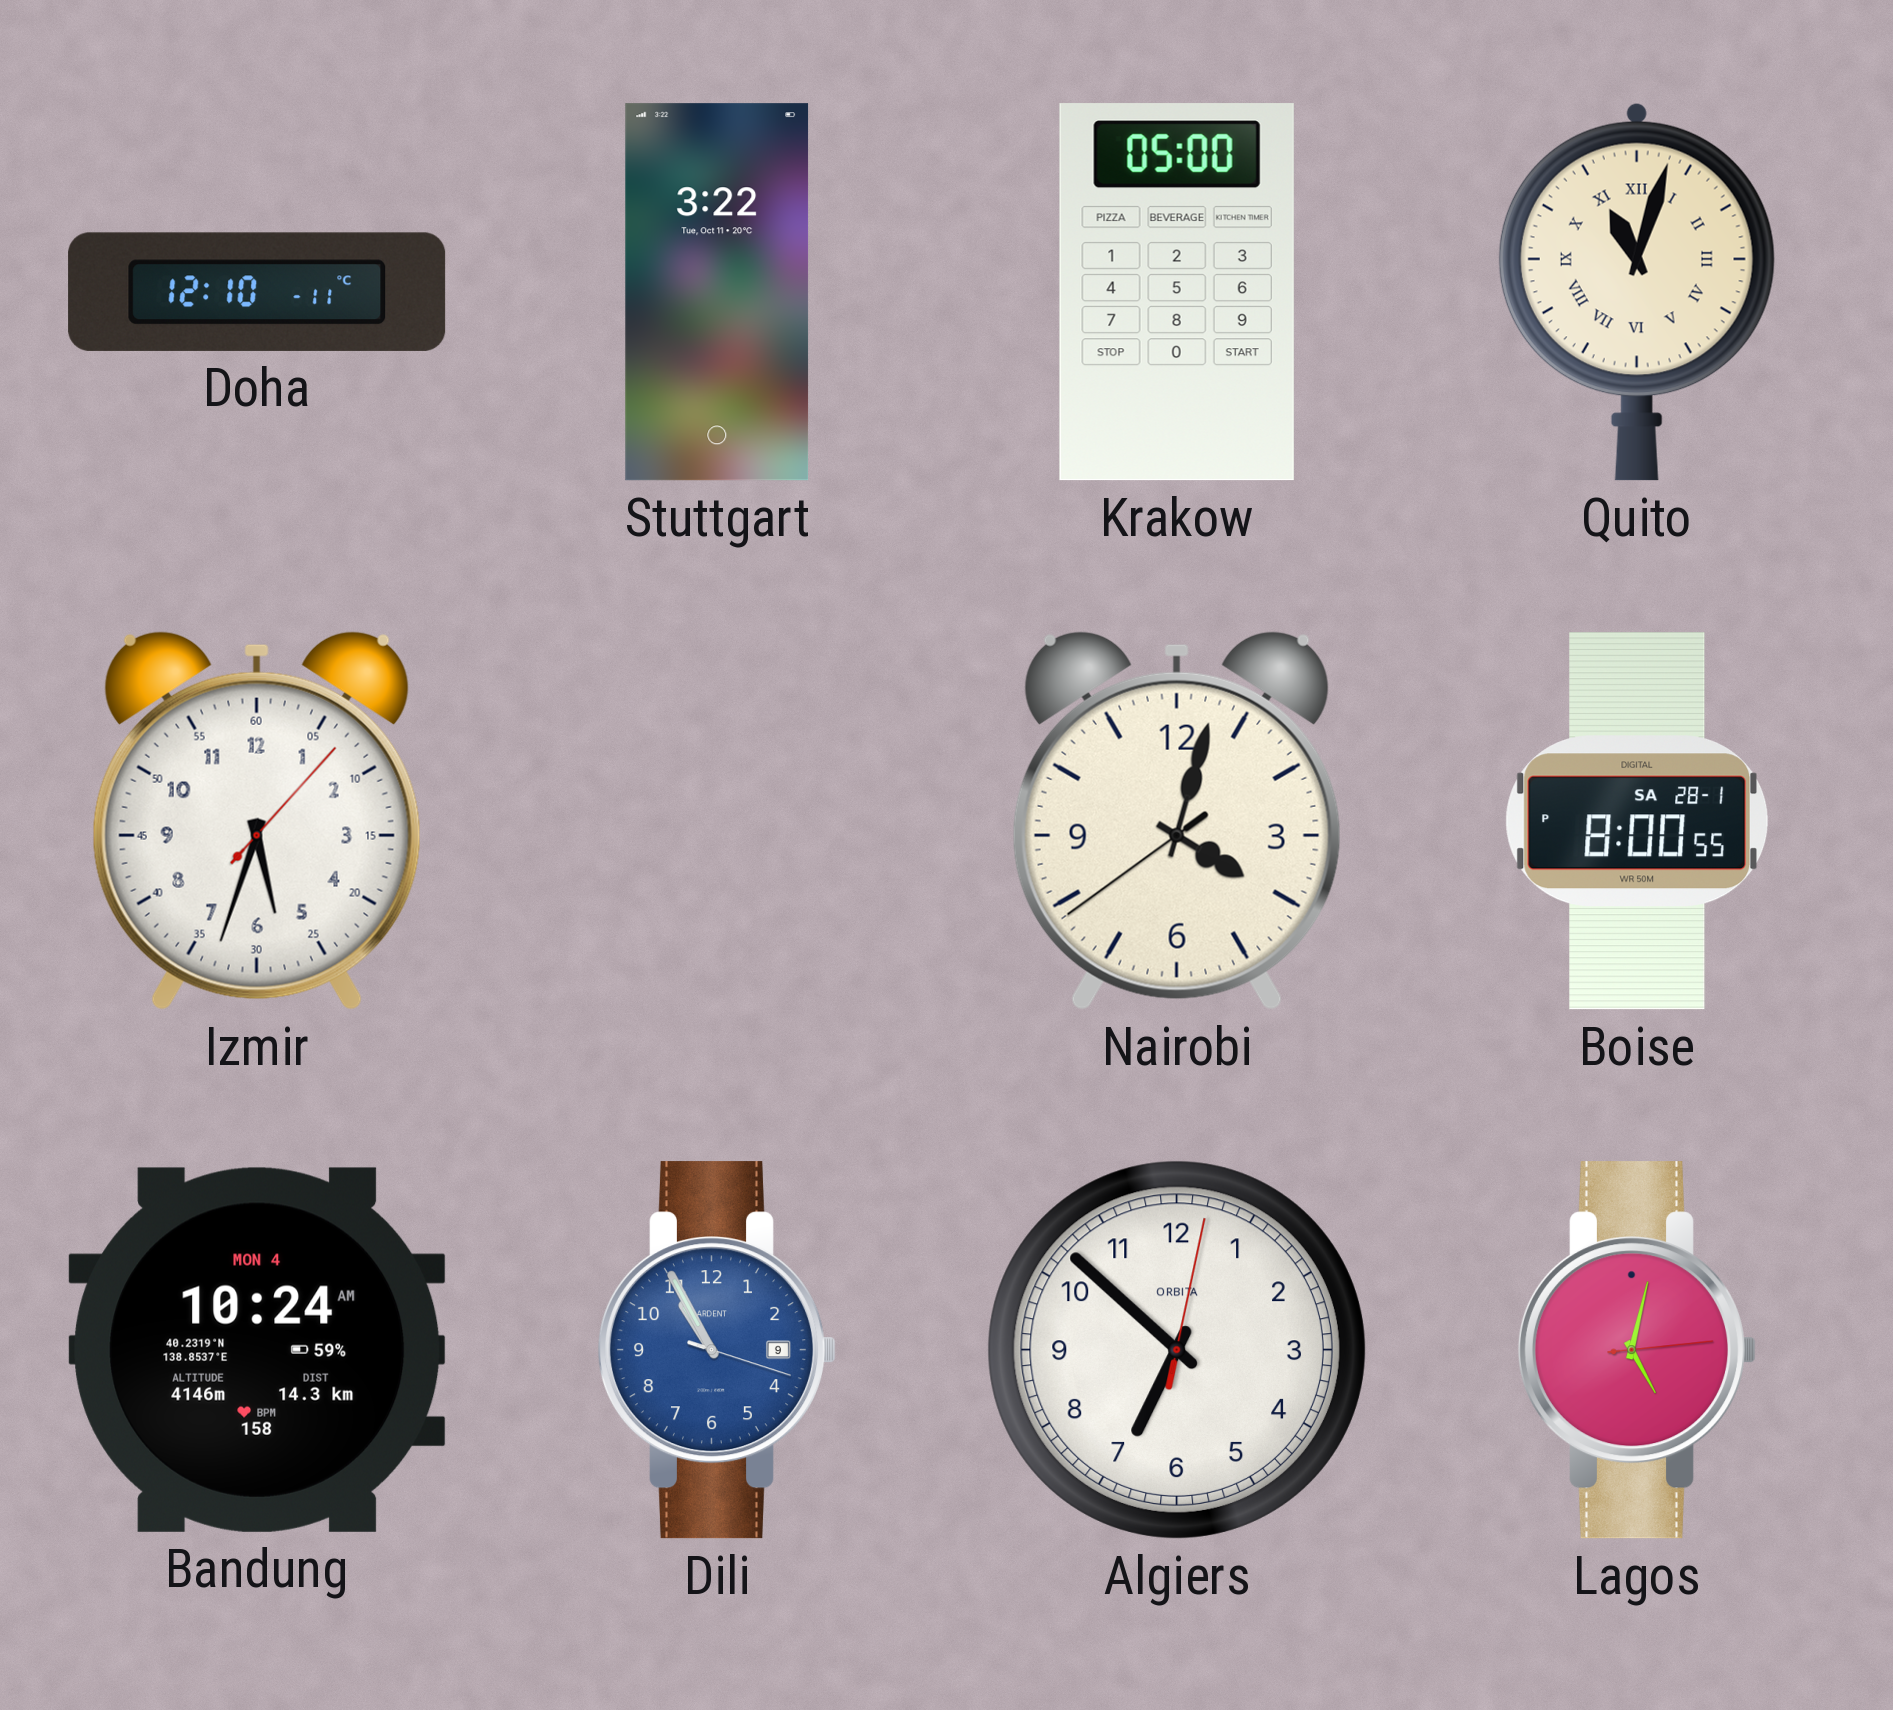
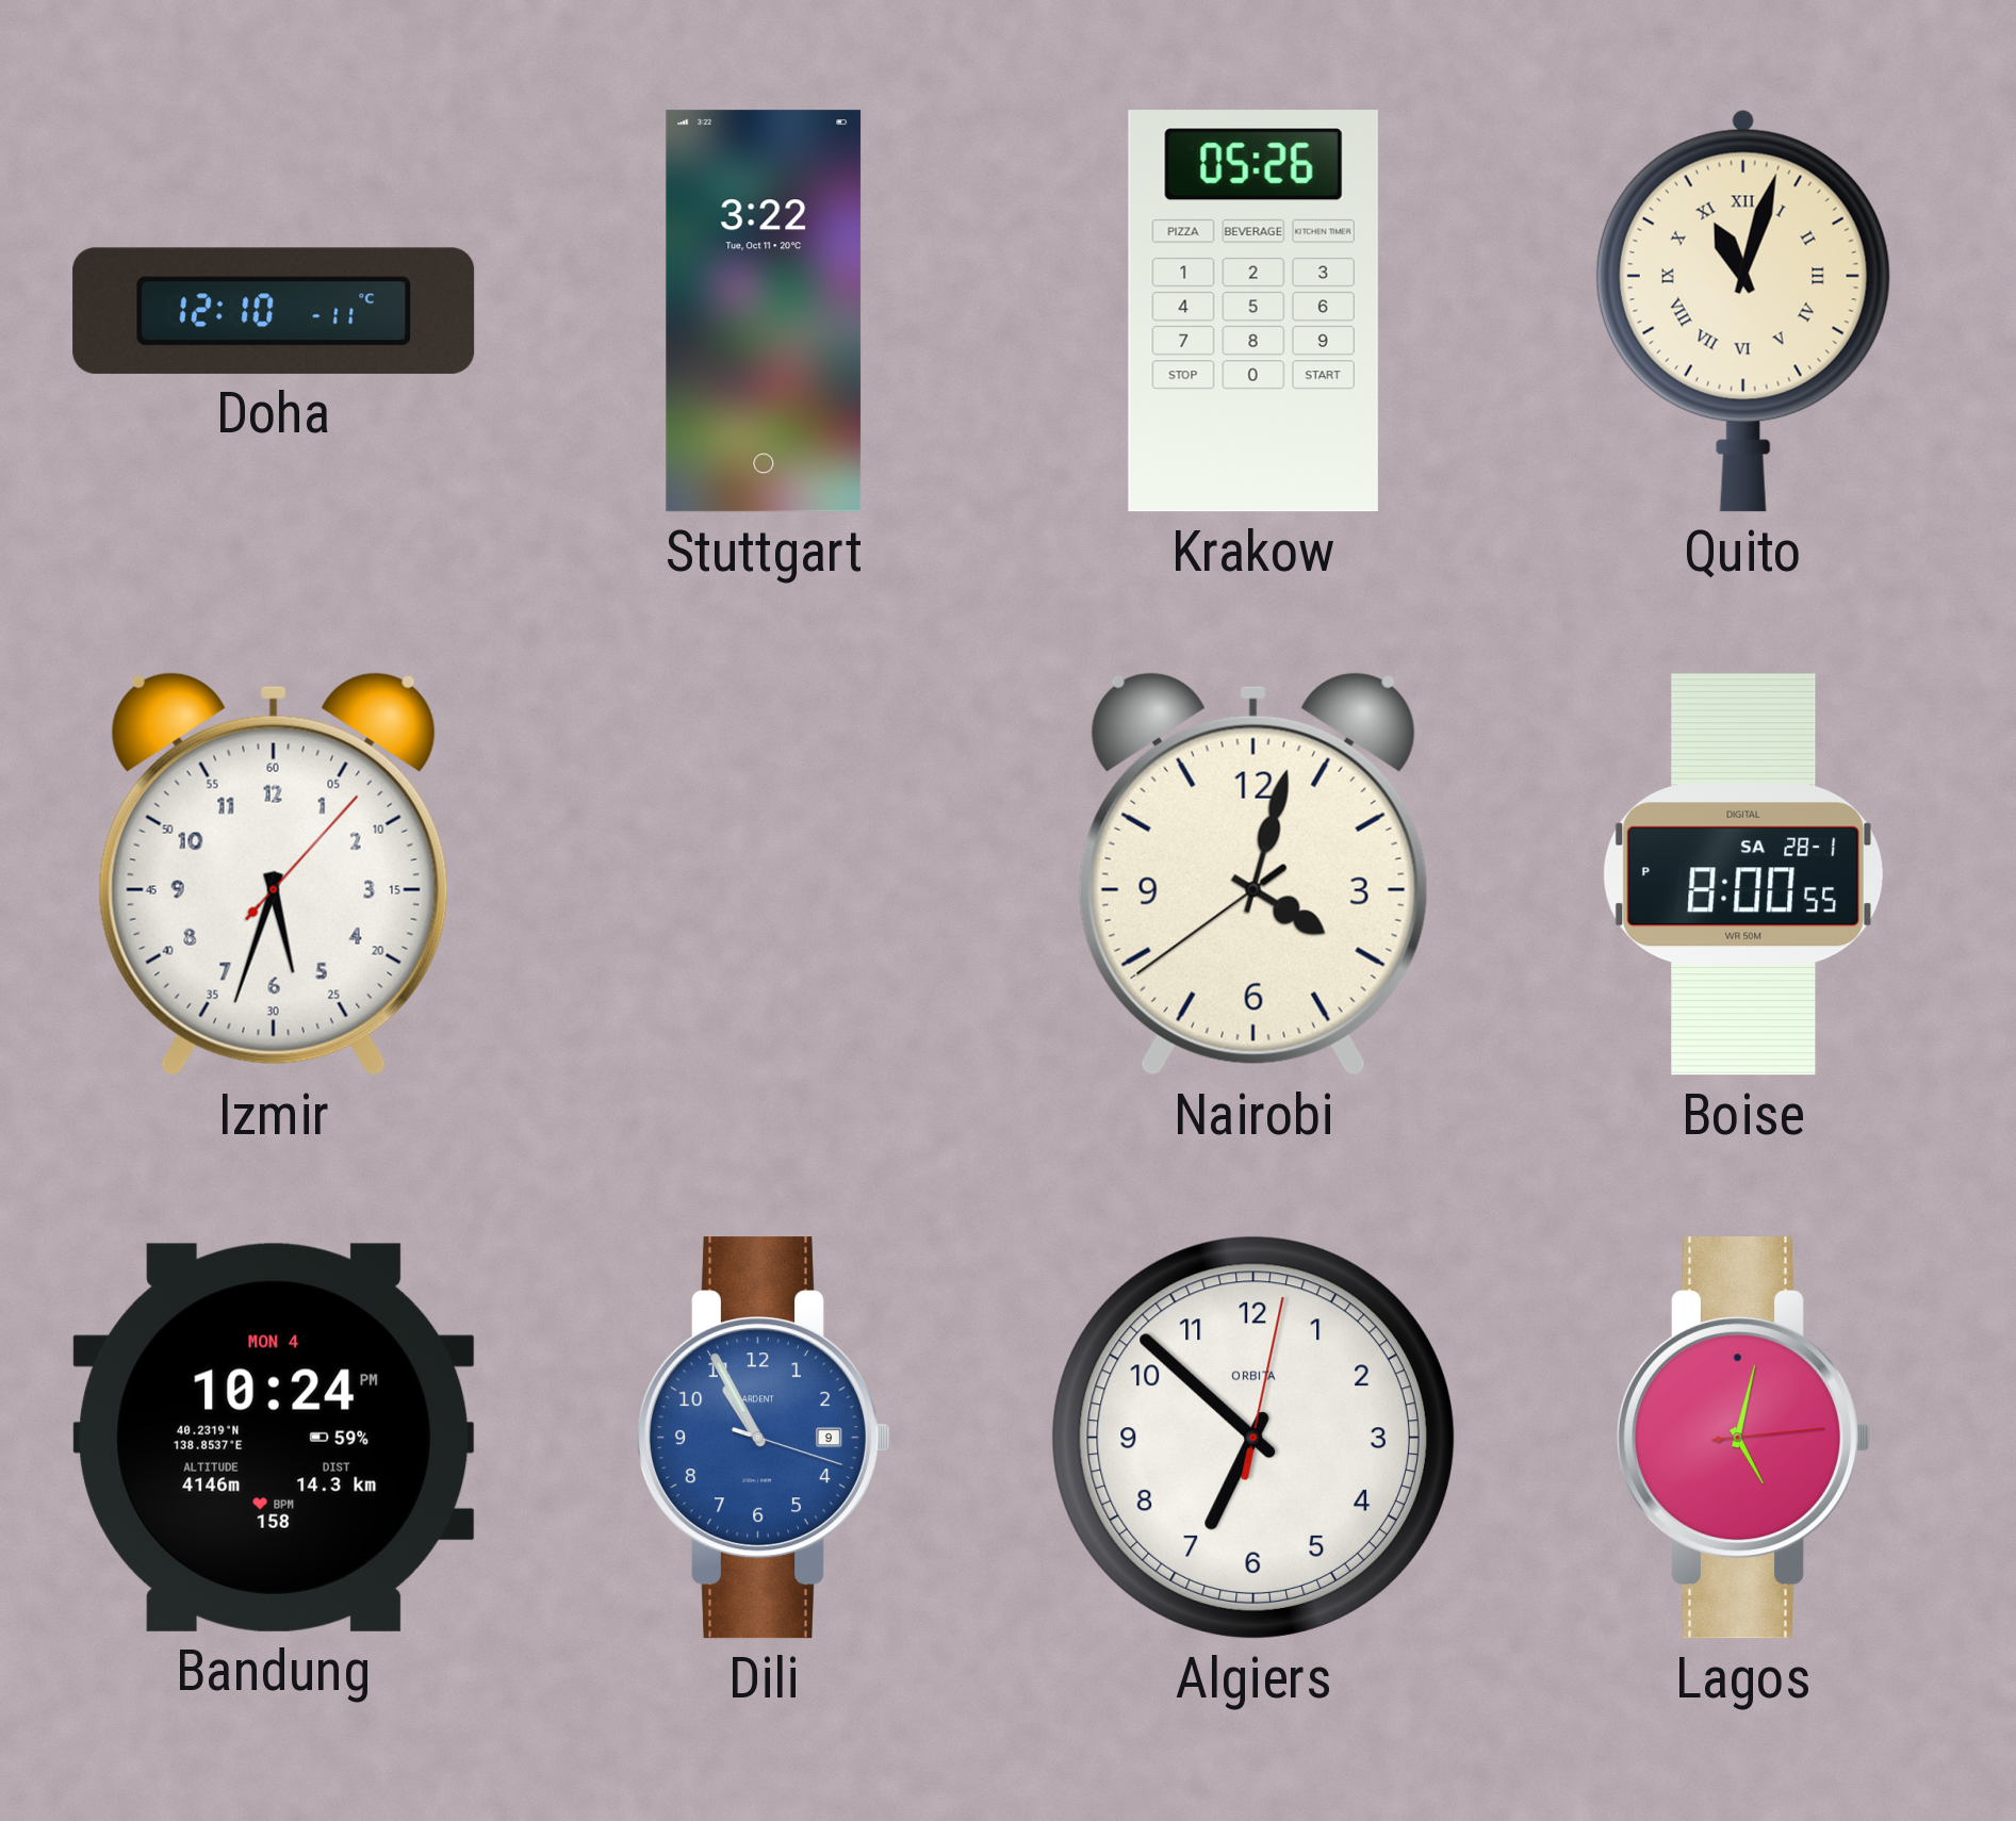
Krakow: 05:00 -> 05:26 (1253, 311)
Bandung: 10:24 AM -> 10:24 PM (274, 1438)
